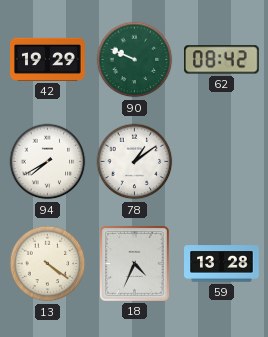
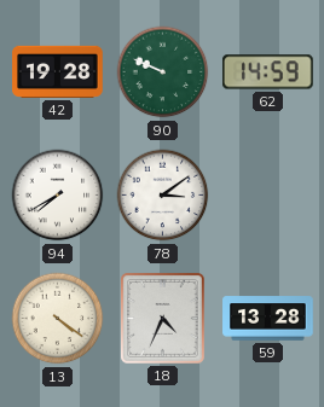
42: 19:29 -> 19:28 (58, 71)
62: 08:42 -> 14:59 (268, 72)
78: 1:09 -> 3:09 (163, 196)
